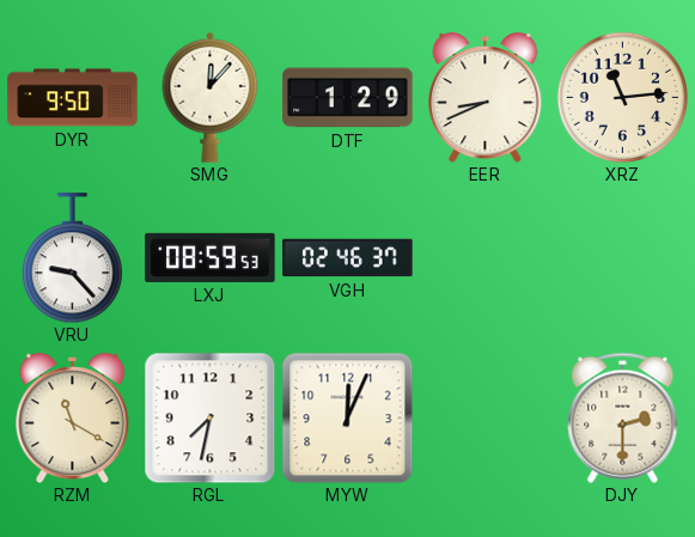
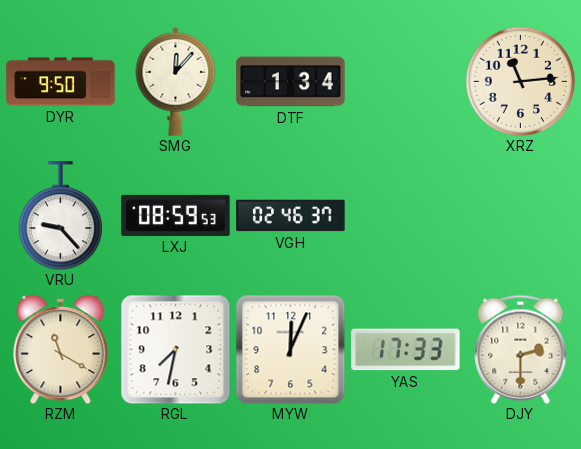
DTF: 1:29 -> 1:34 (291, 82)
EER: 8:41 -> none (486, 98)
YAS: none -> 17:33 (406, 350)
